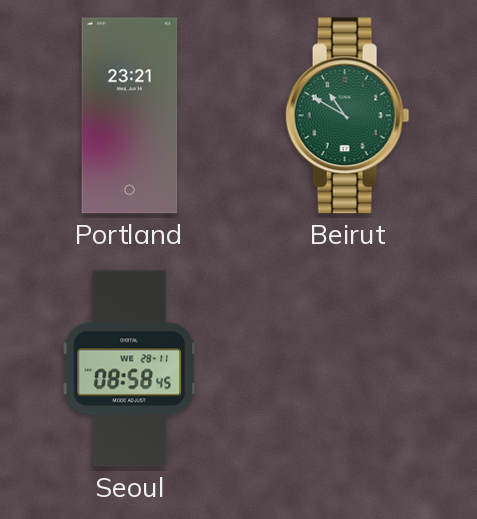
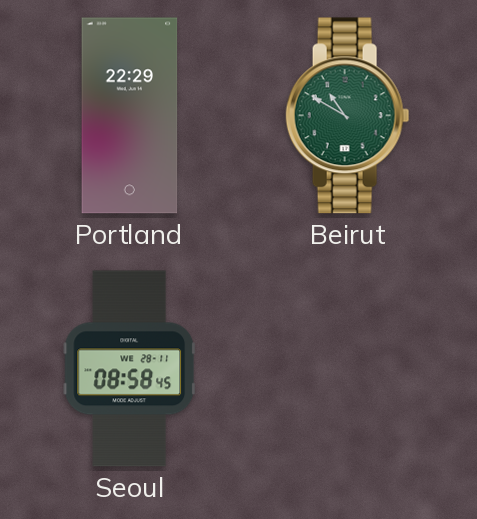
Portland: 23:21 -> 22:29 (130, 116)
